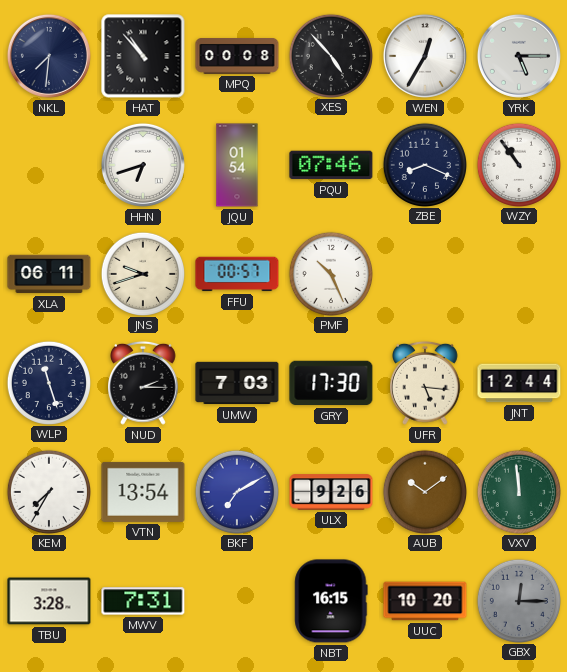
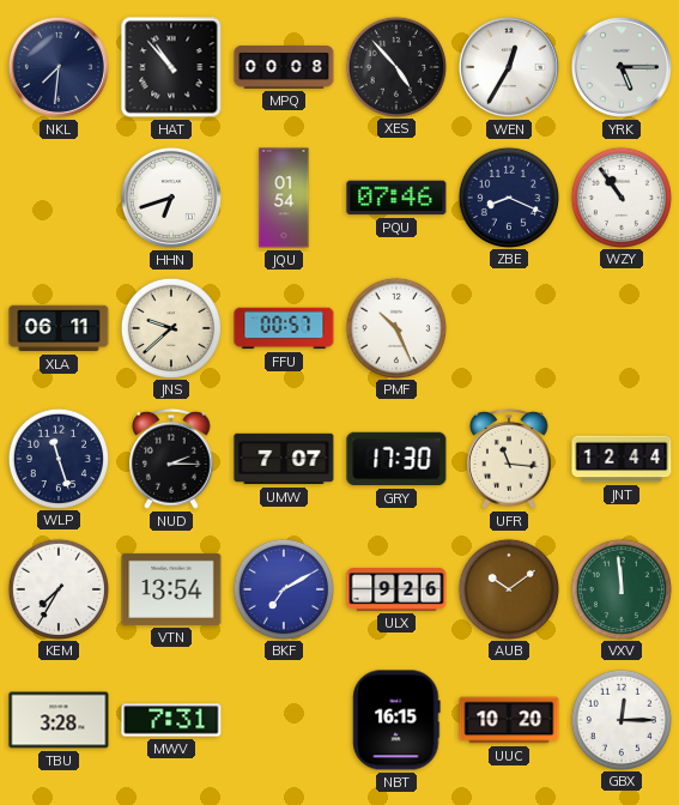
JNS: 9:42 -> 9:38 (170, 327)
UMW: 7:03 -> 7:07 (284, 459)
UFR: 5:16 -> 11:16 (510, 459)
GBX dial: grey -> white (620, 719)
